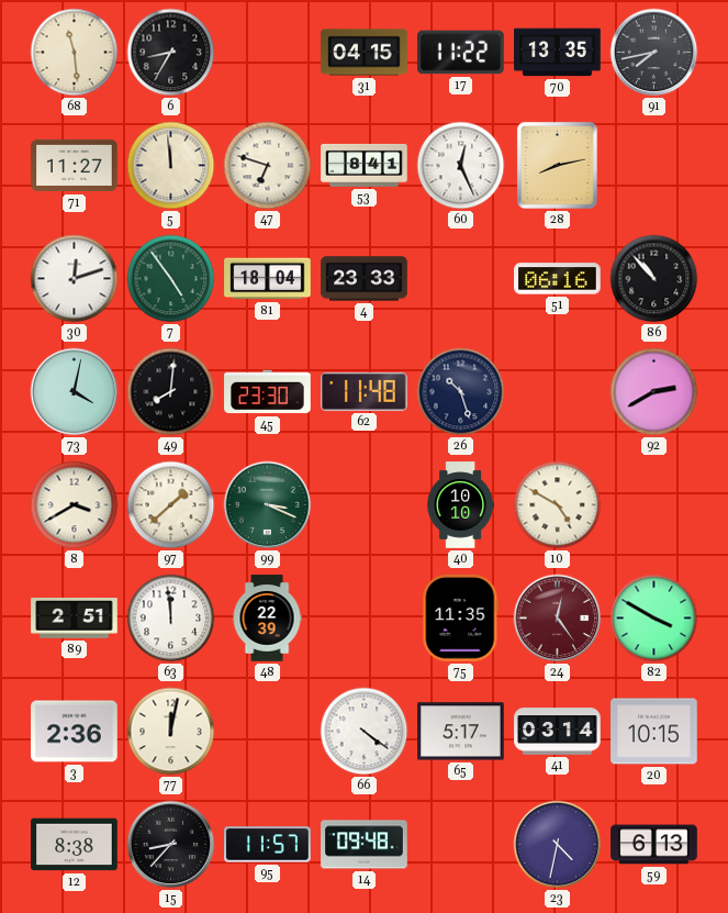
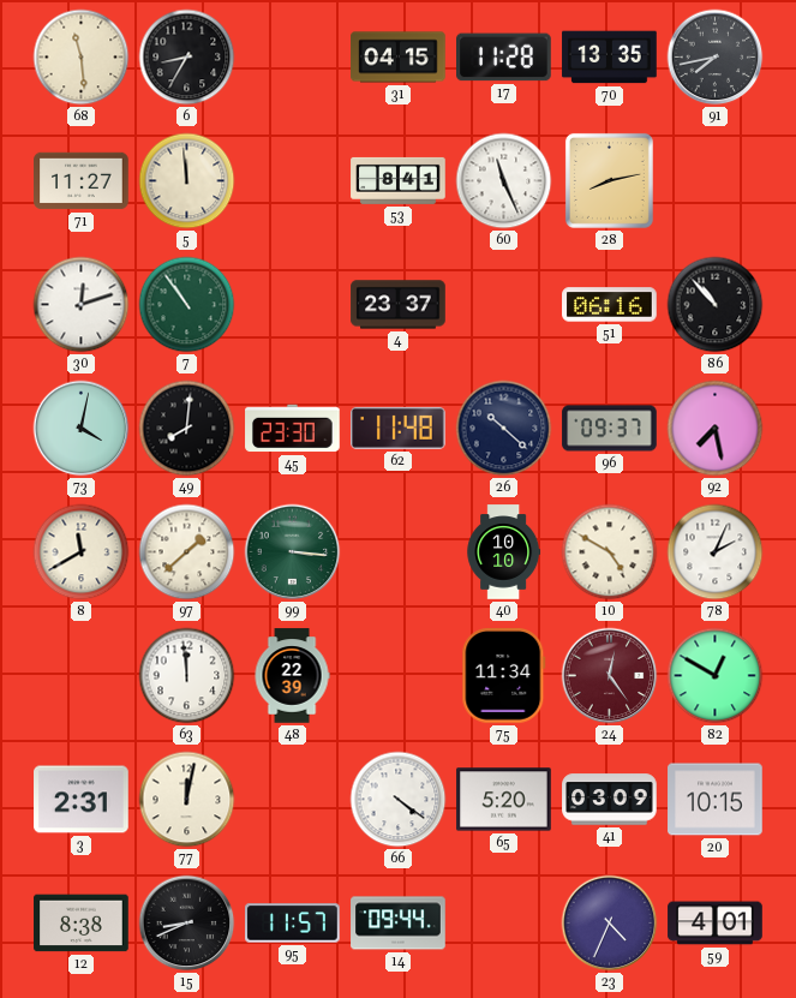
17: 11:22 -> 11:28 (504, 58)
47: 6:48 -> none (268, 166)
60: 12:26 -> 11:26 (504, 181)
7: 4:54 -> 10:54 (187, 305)
81: 18:04 -> none (268, 279)
4: 23:33 -> 23:37 (399, 305)
26: 10:27 -> 10:22 (504, 429)
96: none -> 09:37 (610, 429)
92: 2:40 -> 7:28 (716, 429)
8: 3:40 -> 11:40 (82, 552)
99: 3:19 -> 3:16 (293, 552)
78: none -> 2:04 (716, 552)
89: 2:51 -> none (75, 619)
75: 11:35 -> 11:34 (504, 676)
82: 3:50 -> 12:50 (716, 676)
3: 2:36 -> 2:31 (82, 800)
65: 5:17 -> 5:20 (504, 800)
41: 03:14 -> 03:09 (610, 800)
15: 8:37 -> 8:41 (187, 924)
14: 09:48 -> 09:44 (399, 924)
23: 4:32 -> 4:34 (610, 924)
59: 6:13 -> 4:01 (716, 924)
